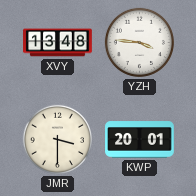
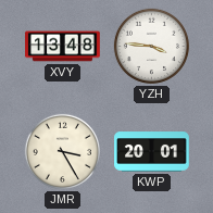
JMR: 3:30 -> 3:25 (62, 151)
